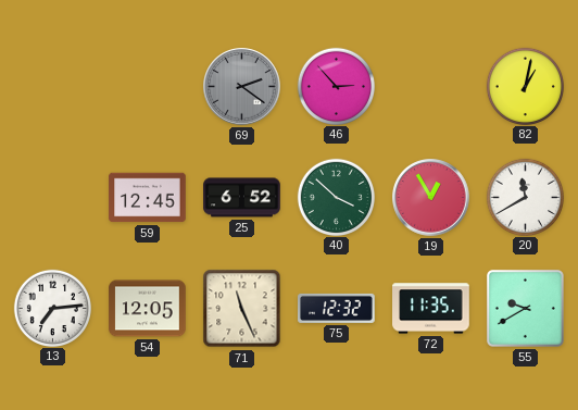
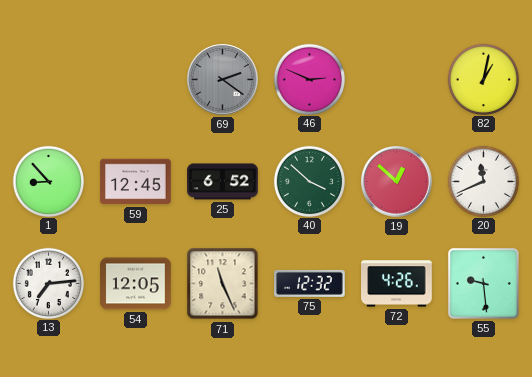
46: 2:53 -> 2:49 (309, 79)
1: none -> 8:53 (48, 181)
19: 12:55 -> 12:52 (397, 182)
20: 11:40 -> 11:41 (483, 181)
72: 11:35 -> 4:26 (397, 284)
55: 9:40 -> 9:29 (483, 283)
